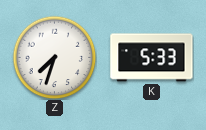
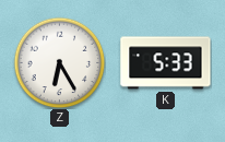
Z: 7:33 -> 6:25 (59, 62)
